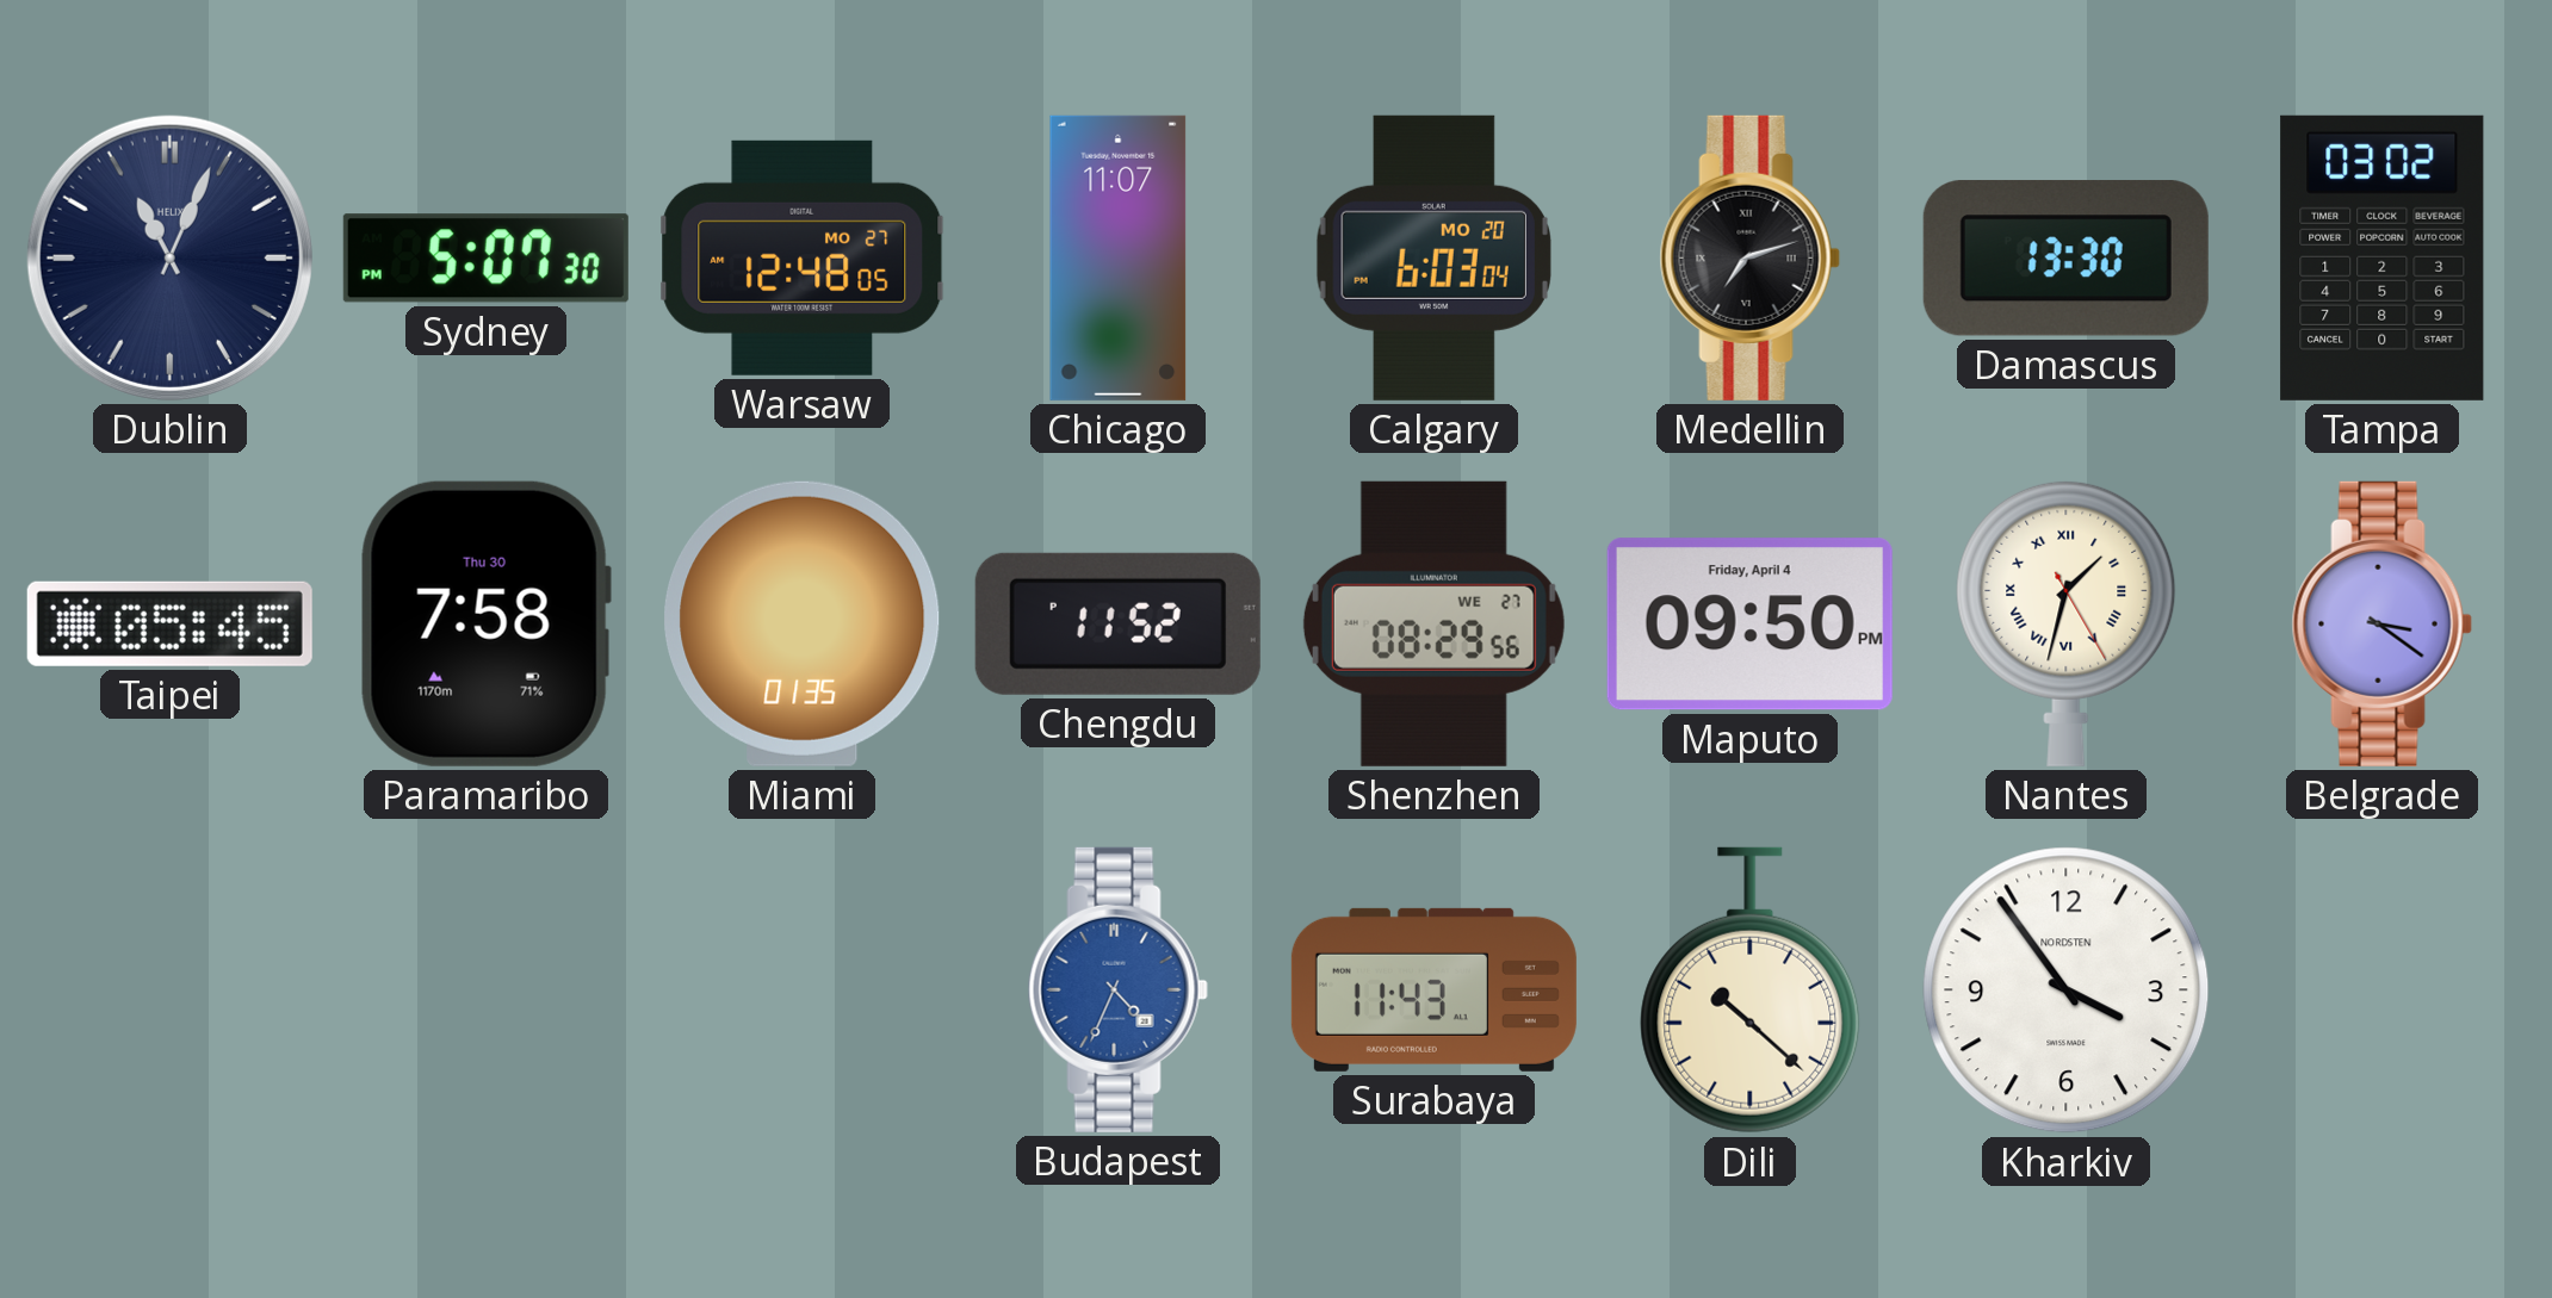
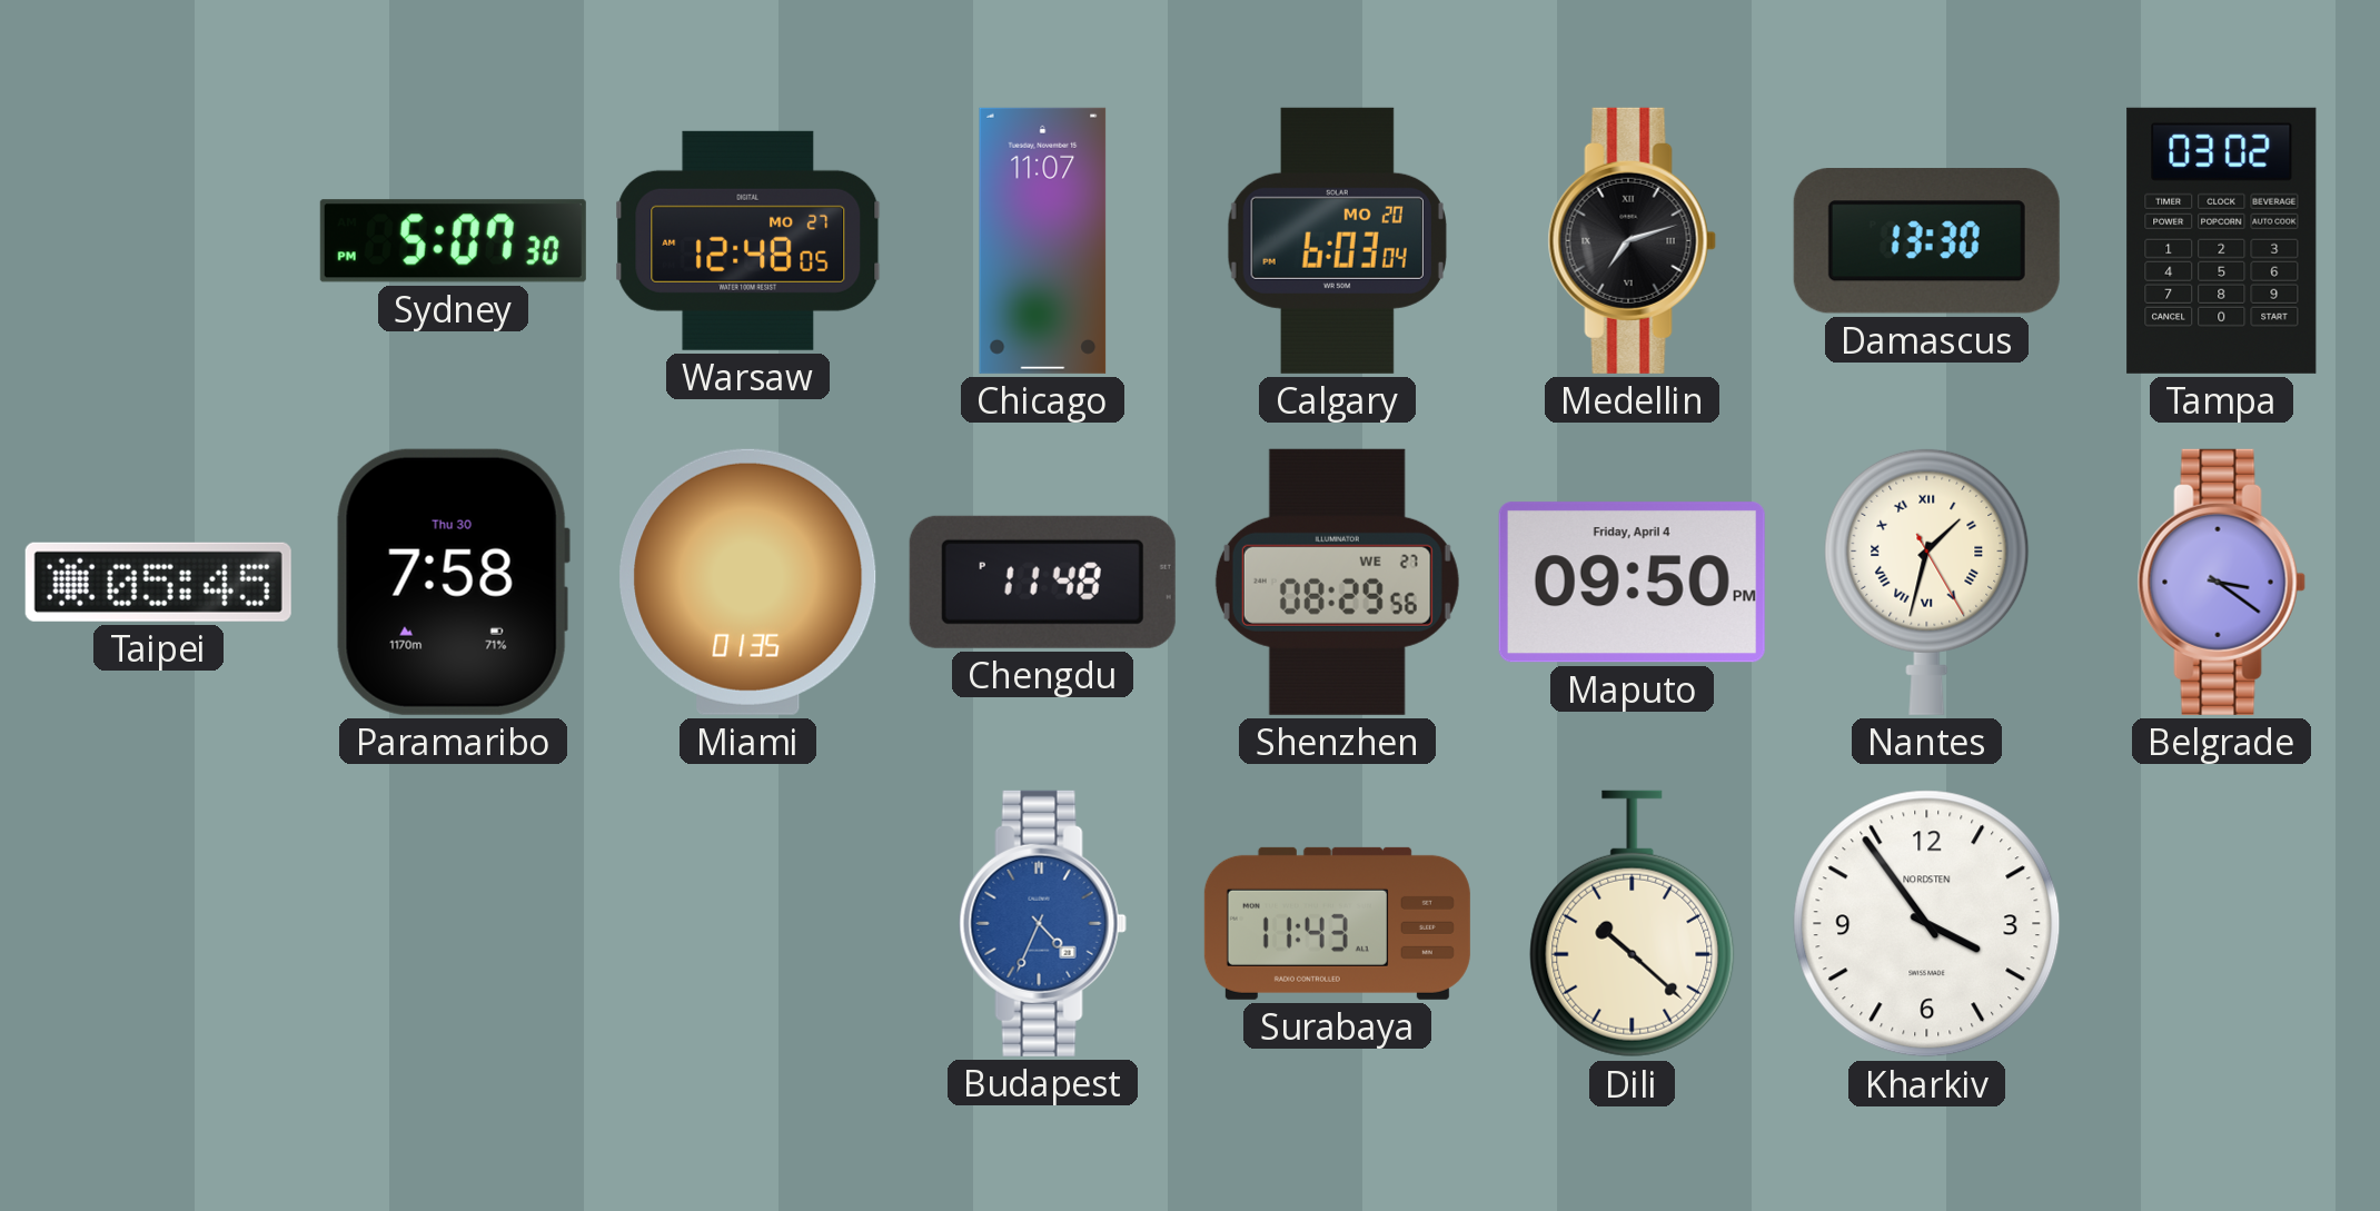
Dublin: 11:04 -> none (169, 257)
Chengdu: 11:52 -> 11:48 (1042, 582)
